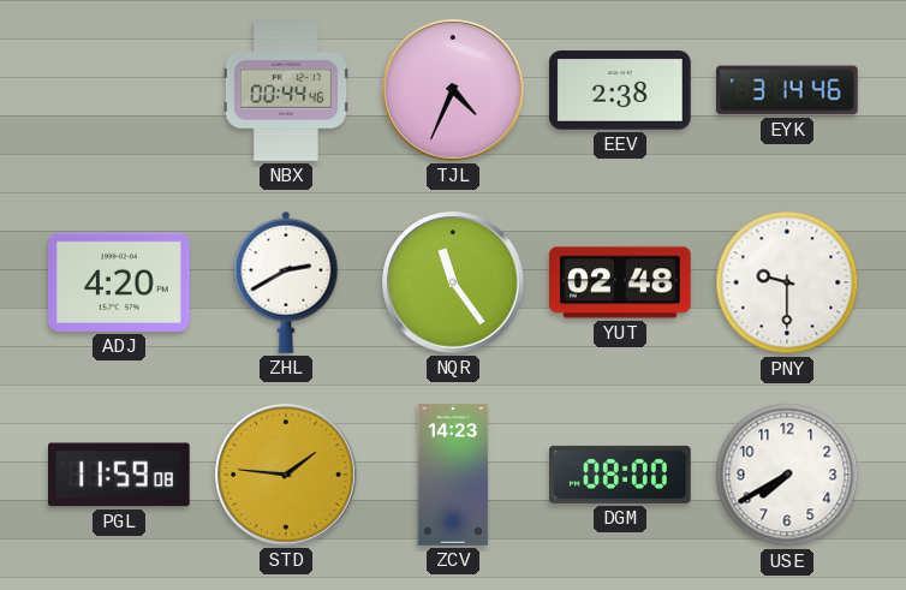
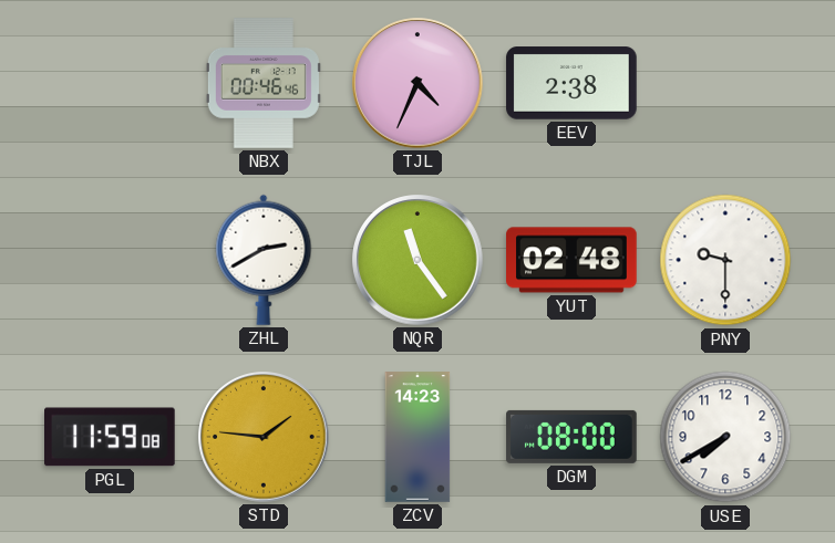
NBX: 00:44 -> 00:46 (264, 83)
EYK: 3:14 -> none (788, 90)
ADJ: 4:20 -> none (120, 282)
